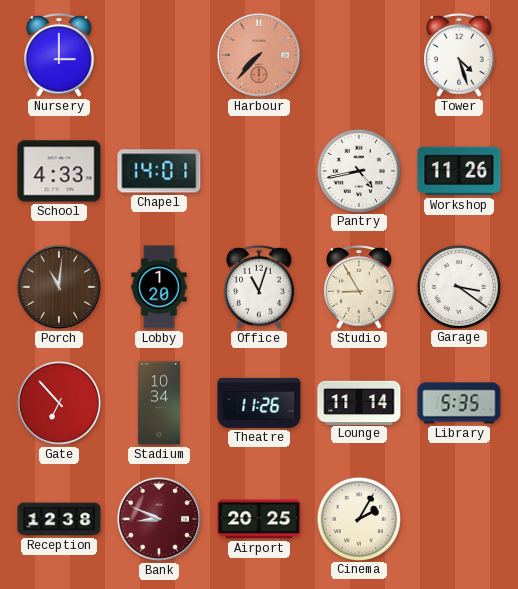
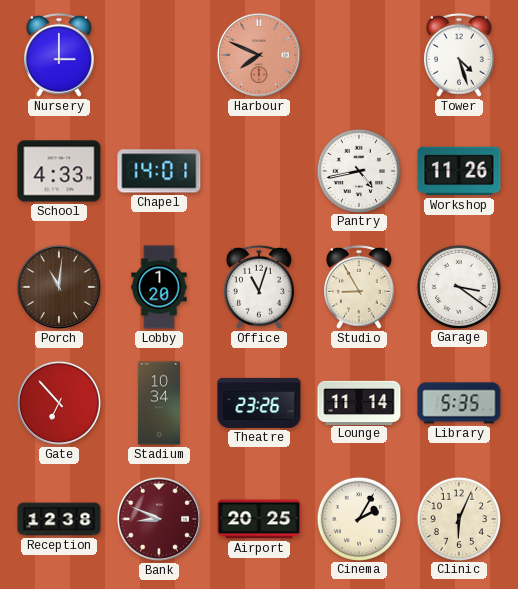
Harbour: 7:37 -> 7:49 (259, 55)
Theatre: 11:26 -> 23:26 (259, 403)
Clinic: none -> 6:04 (458, 518)
